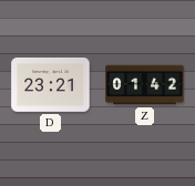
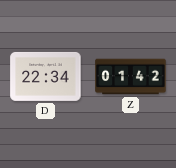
D: 23:21 -> 22:34 (46, 77)
